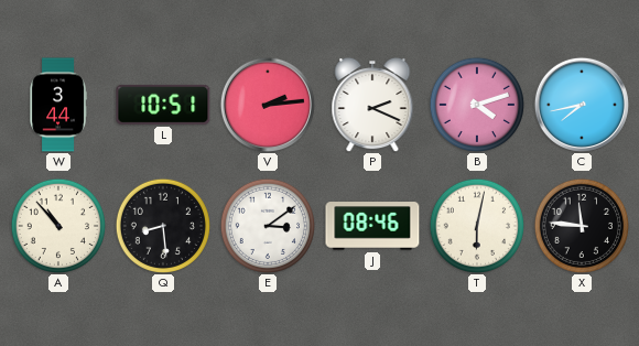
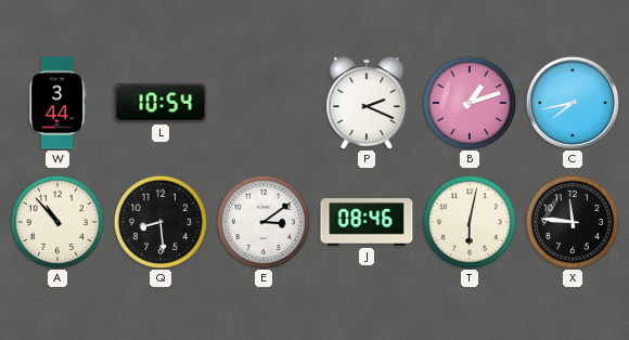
L: 10:51 -> 10:54 (161, 103)
V: 2:14 -> none (268, 105)
B: 4:12 -> 1:12 (468, 102)
